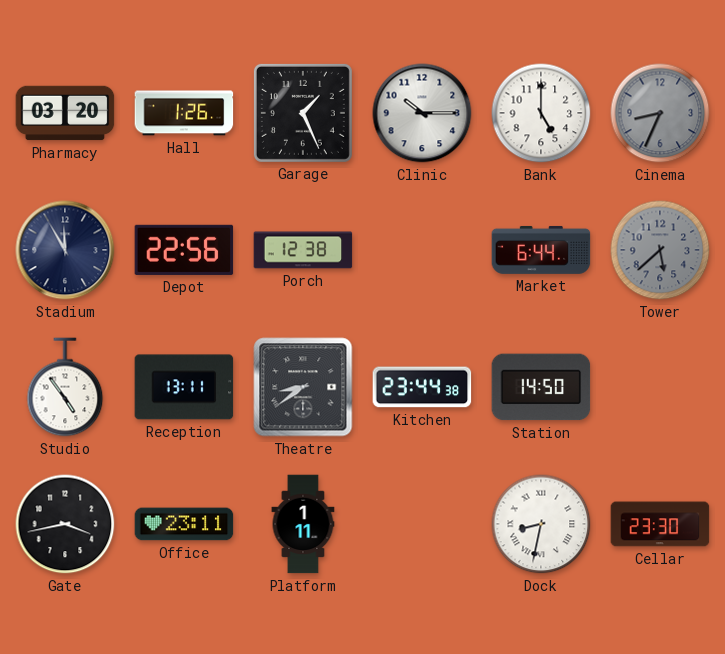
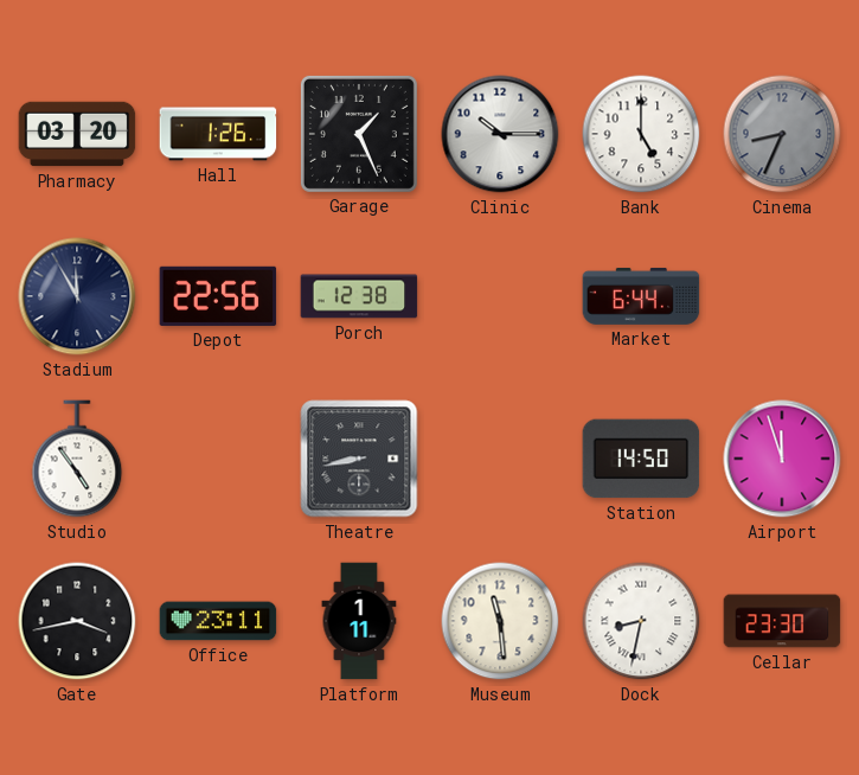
Tower: 5:38 -> none (660, 250)
Reception: 13:11 -> none (184, 387)
Theatre: 8:39 -> 8:43 (359, 459)
Kitchen: 23:44 -> none (422, 387)
Airport: none -> 11:57 (782, 459)
Museum: none -> 11:29 (500, 621)
